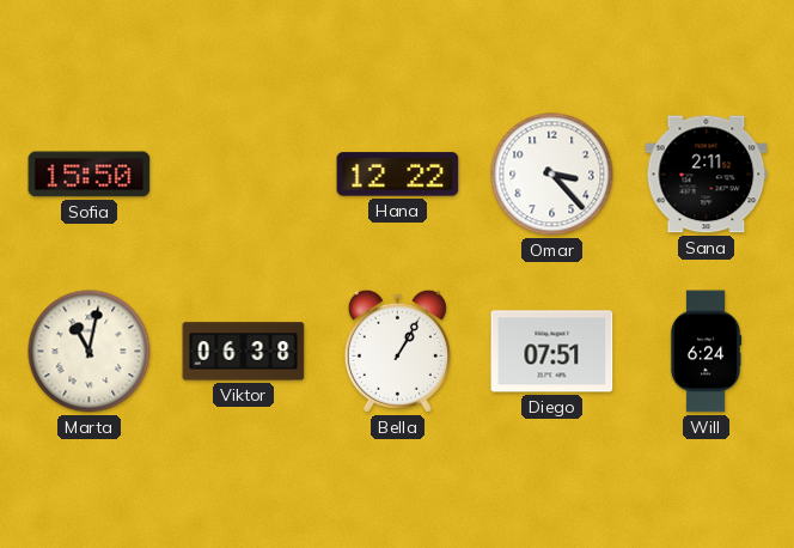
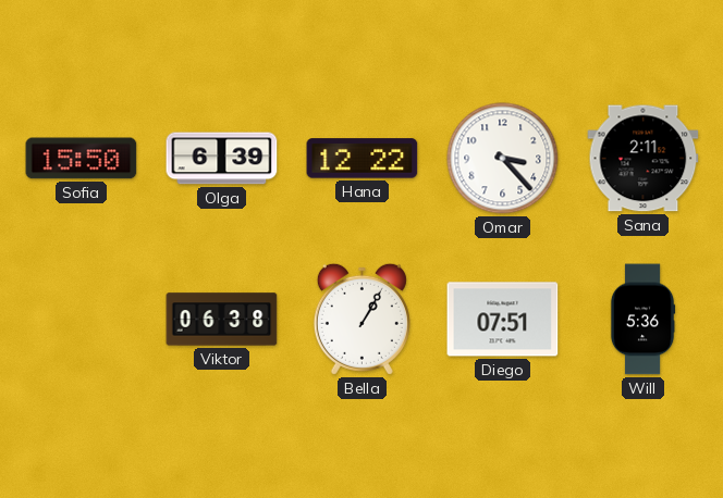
Olga: none -> 6:39 (222, 159)
Marta: 11:02 -> none (90, 352)
Will: 6:24 -> 5:36 (642, 320)
